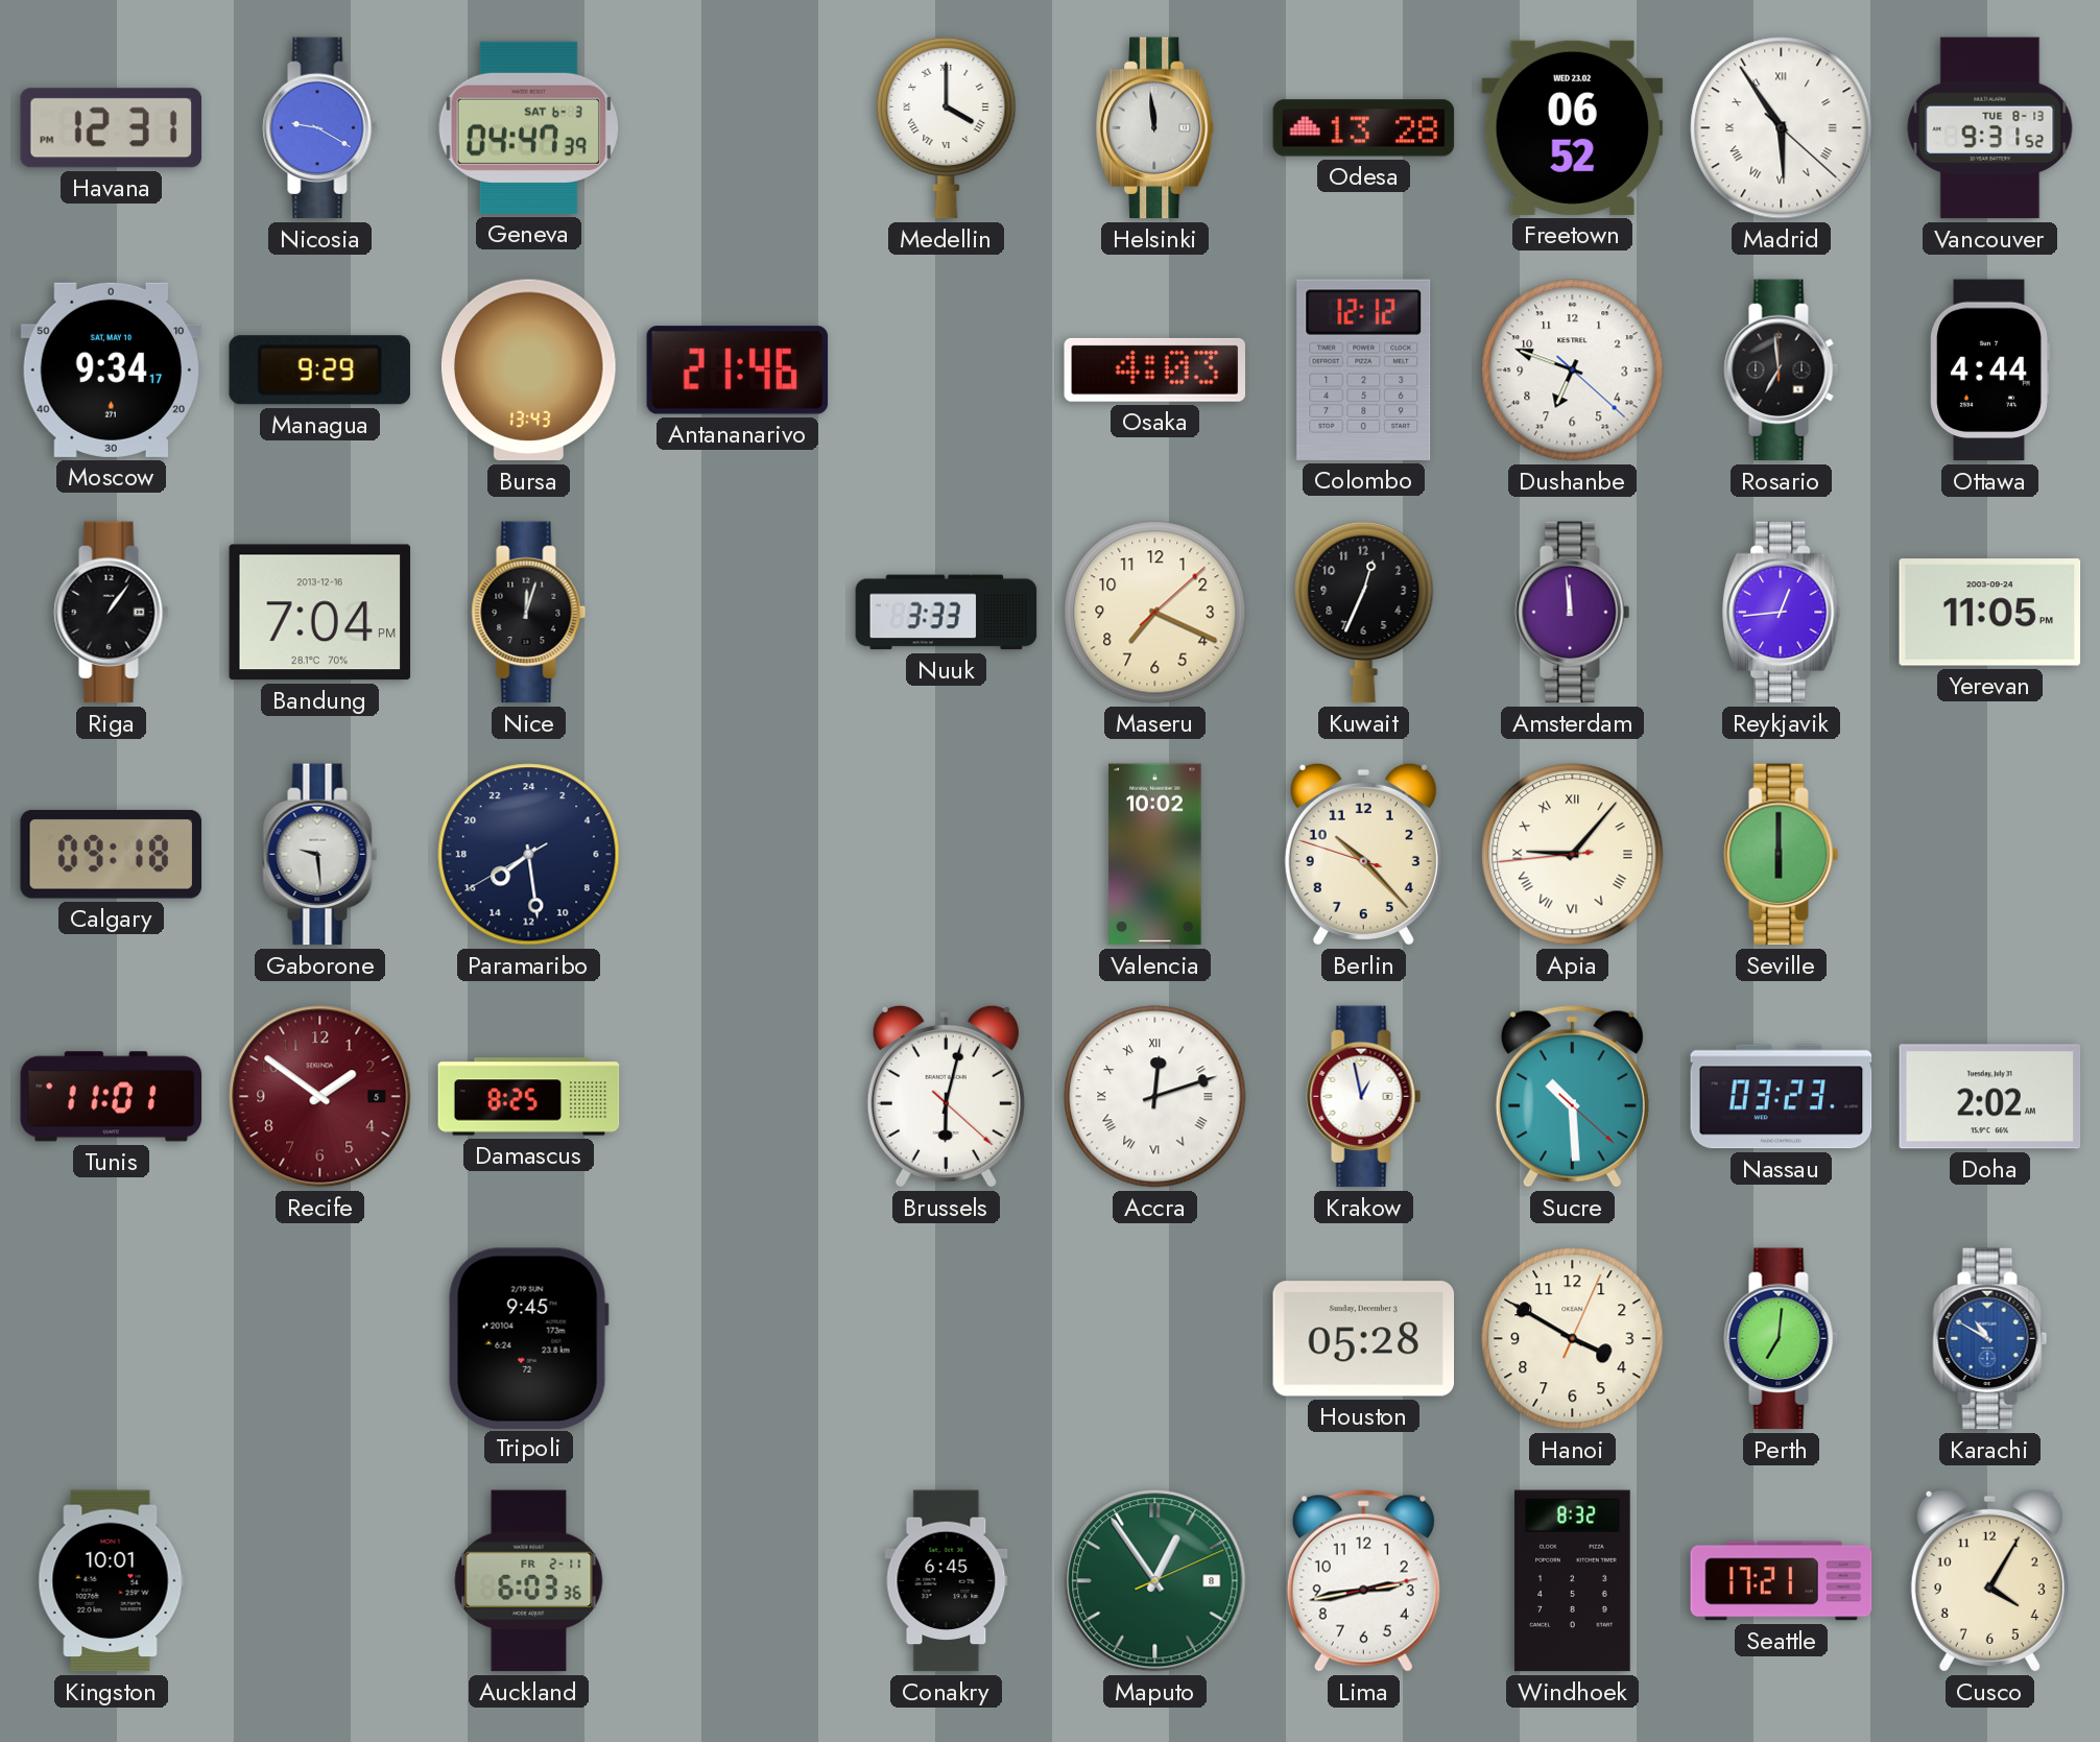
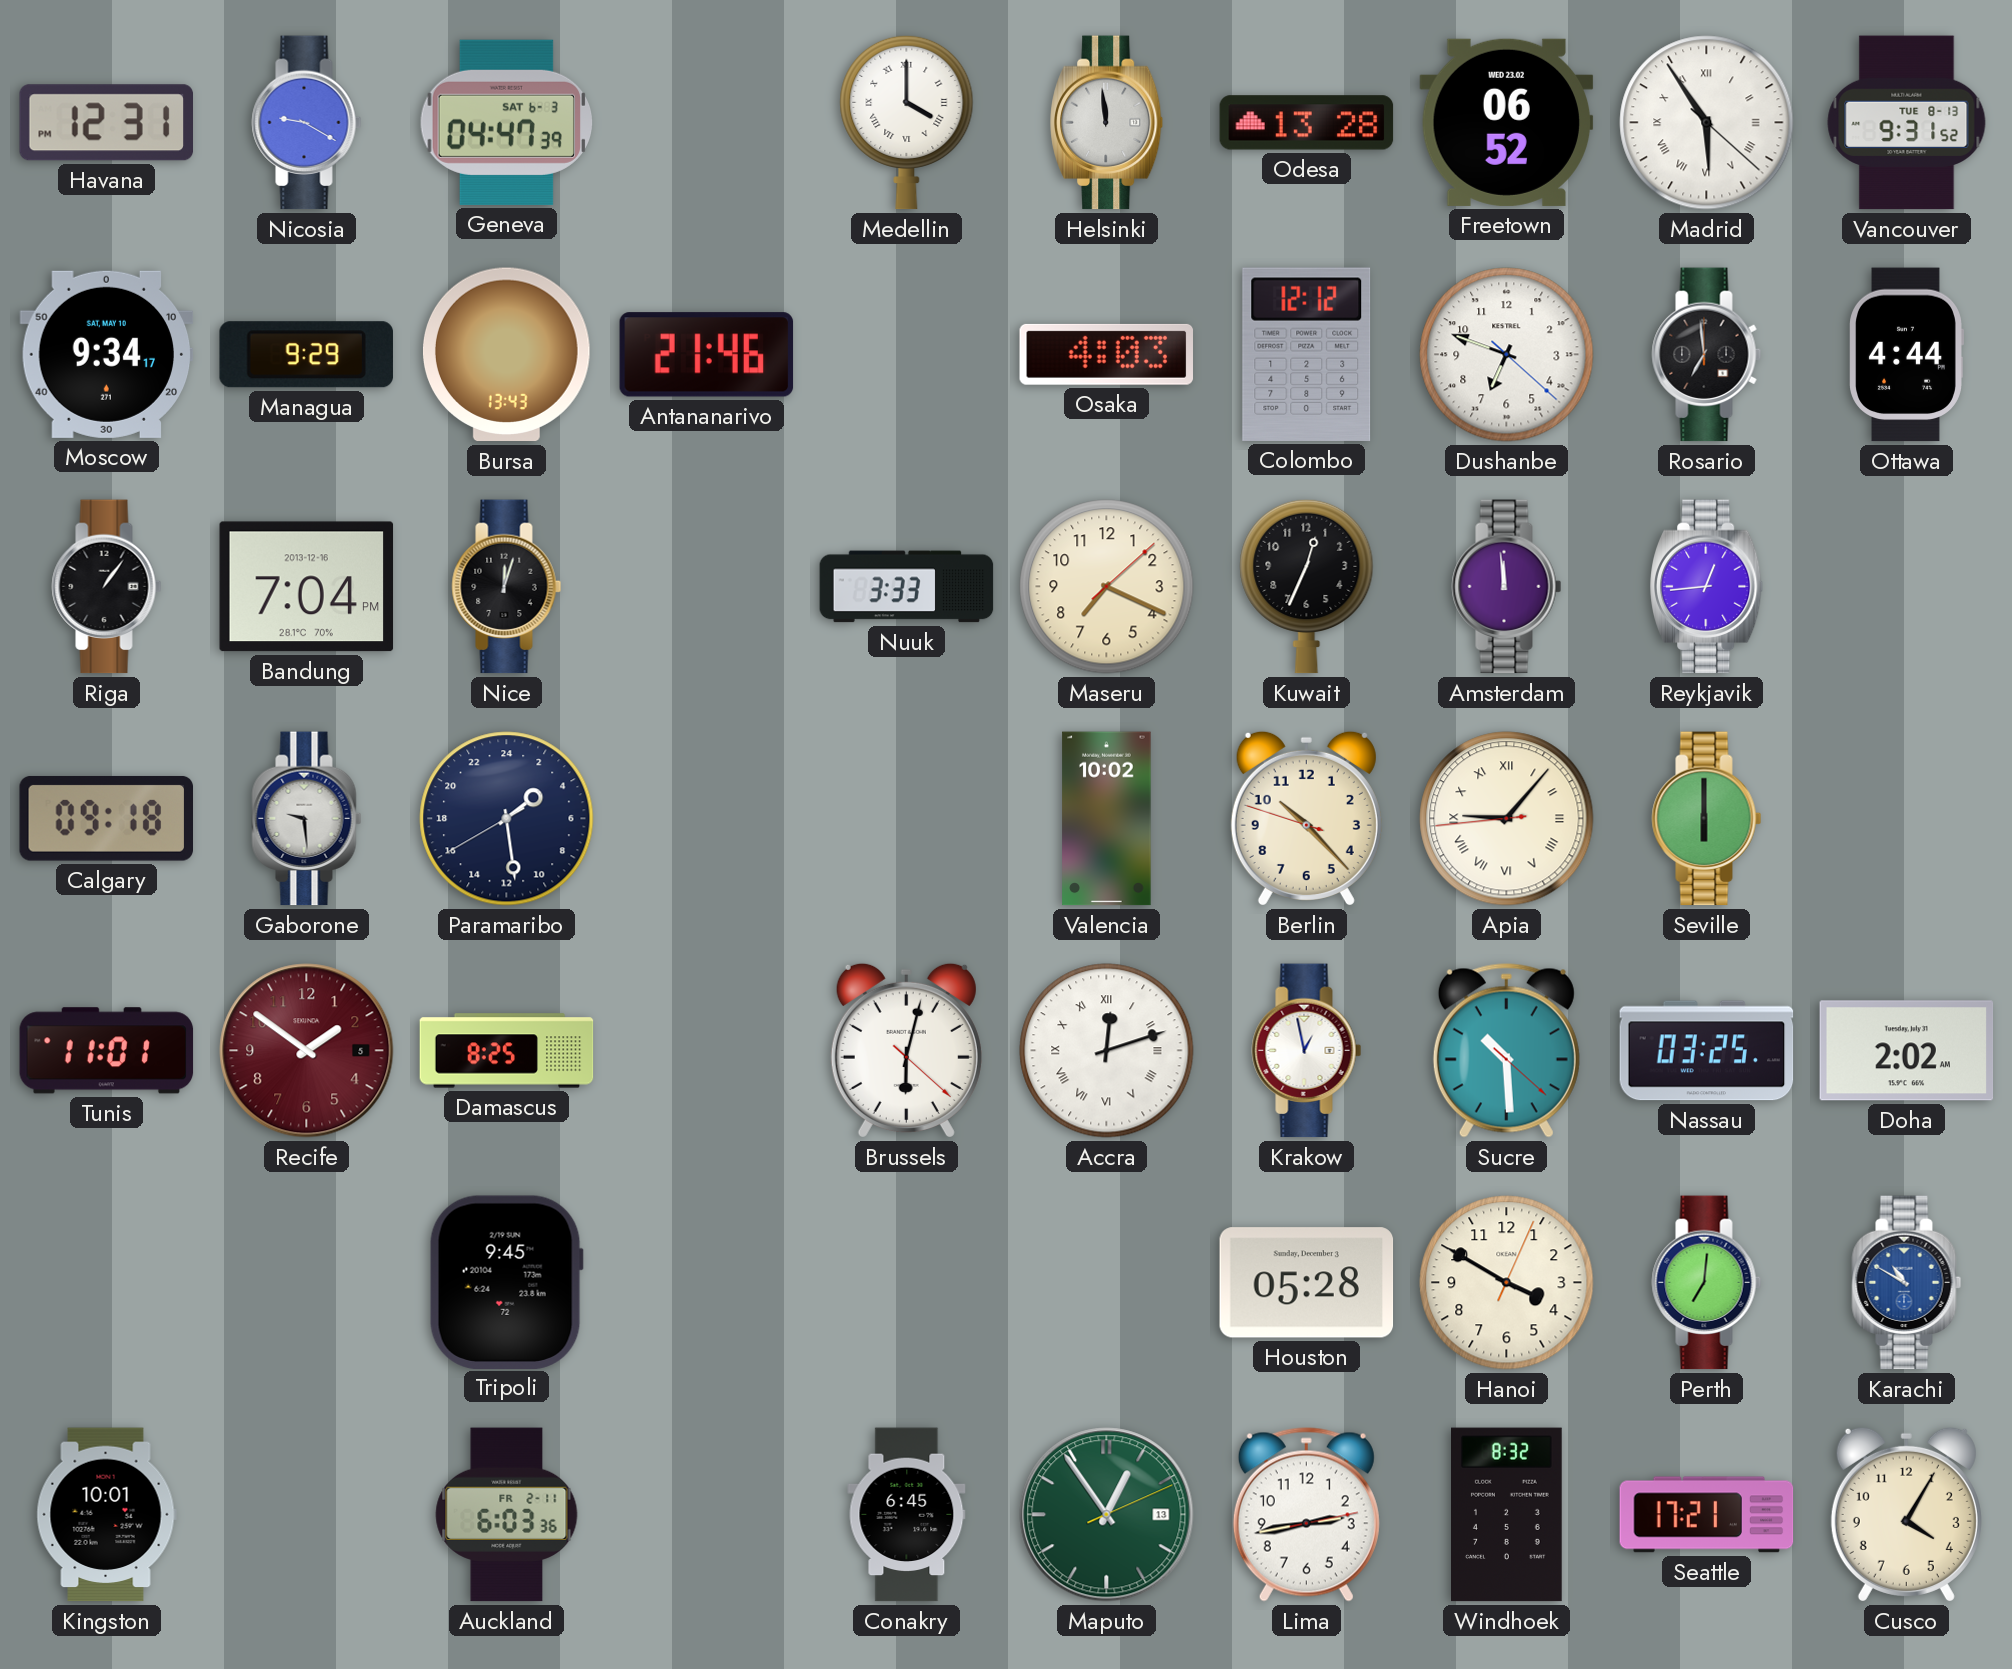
Yerevan: 11:05 -> none (1990, 613)
Paramaribo: 15:28 -> 3:28 (507, 819)
Nassau: 03:23 -> 03:25 (1707, 1051)
Maputo date: 8 -> 13 (1107, 1515)
